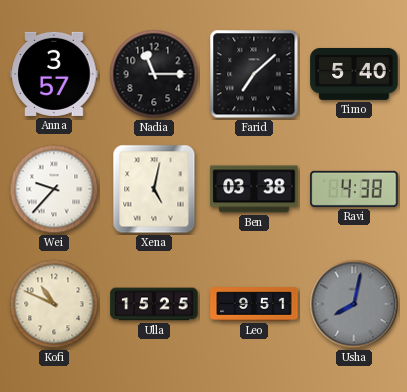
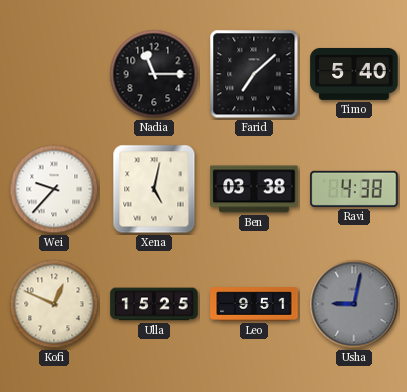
Anna: 3:57 -> none (54, 74)
Kofi: 10:49 -> 12:49 (54, 304)
Usha: 8:02 -> 9:02 (354, 304)
